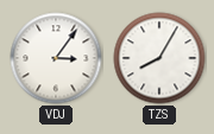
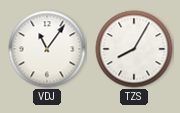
VDJ: 3:06 -> 11:06 (47, 49)
